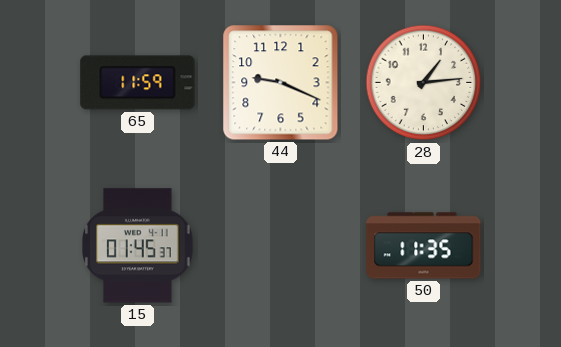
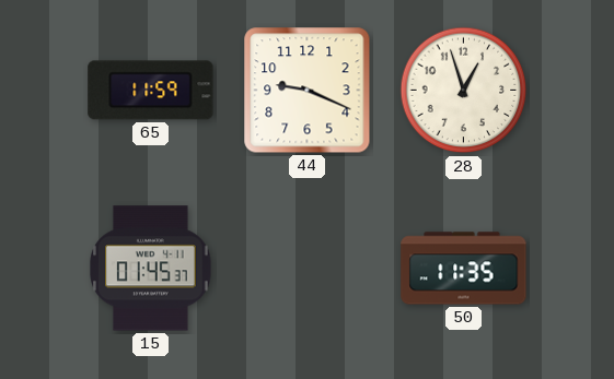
28: 1:14 -> 12:57 (464, 91)
